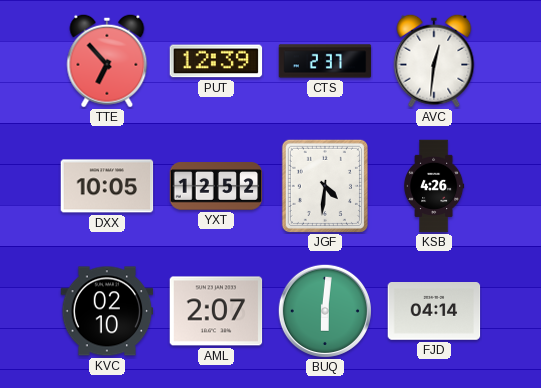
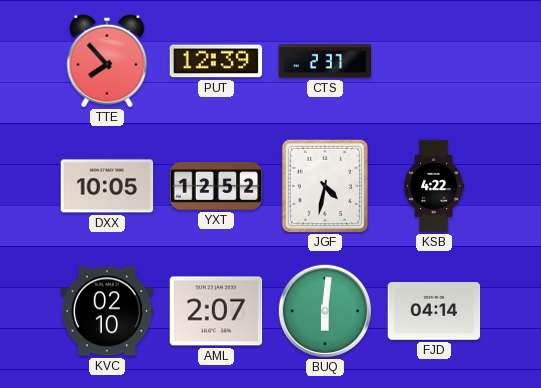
TTE: 6:53 -> 7:53 (107, 61)
AVC: 12:31 -> none (434, 61)
JGF: 4:31 -> 4:32 (325, 186)
KSB: 4:26 -> 4:22 (434, 186)
